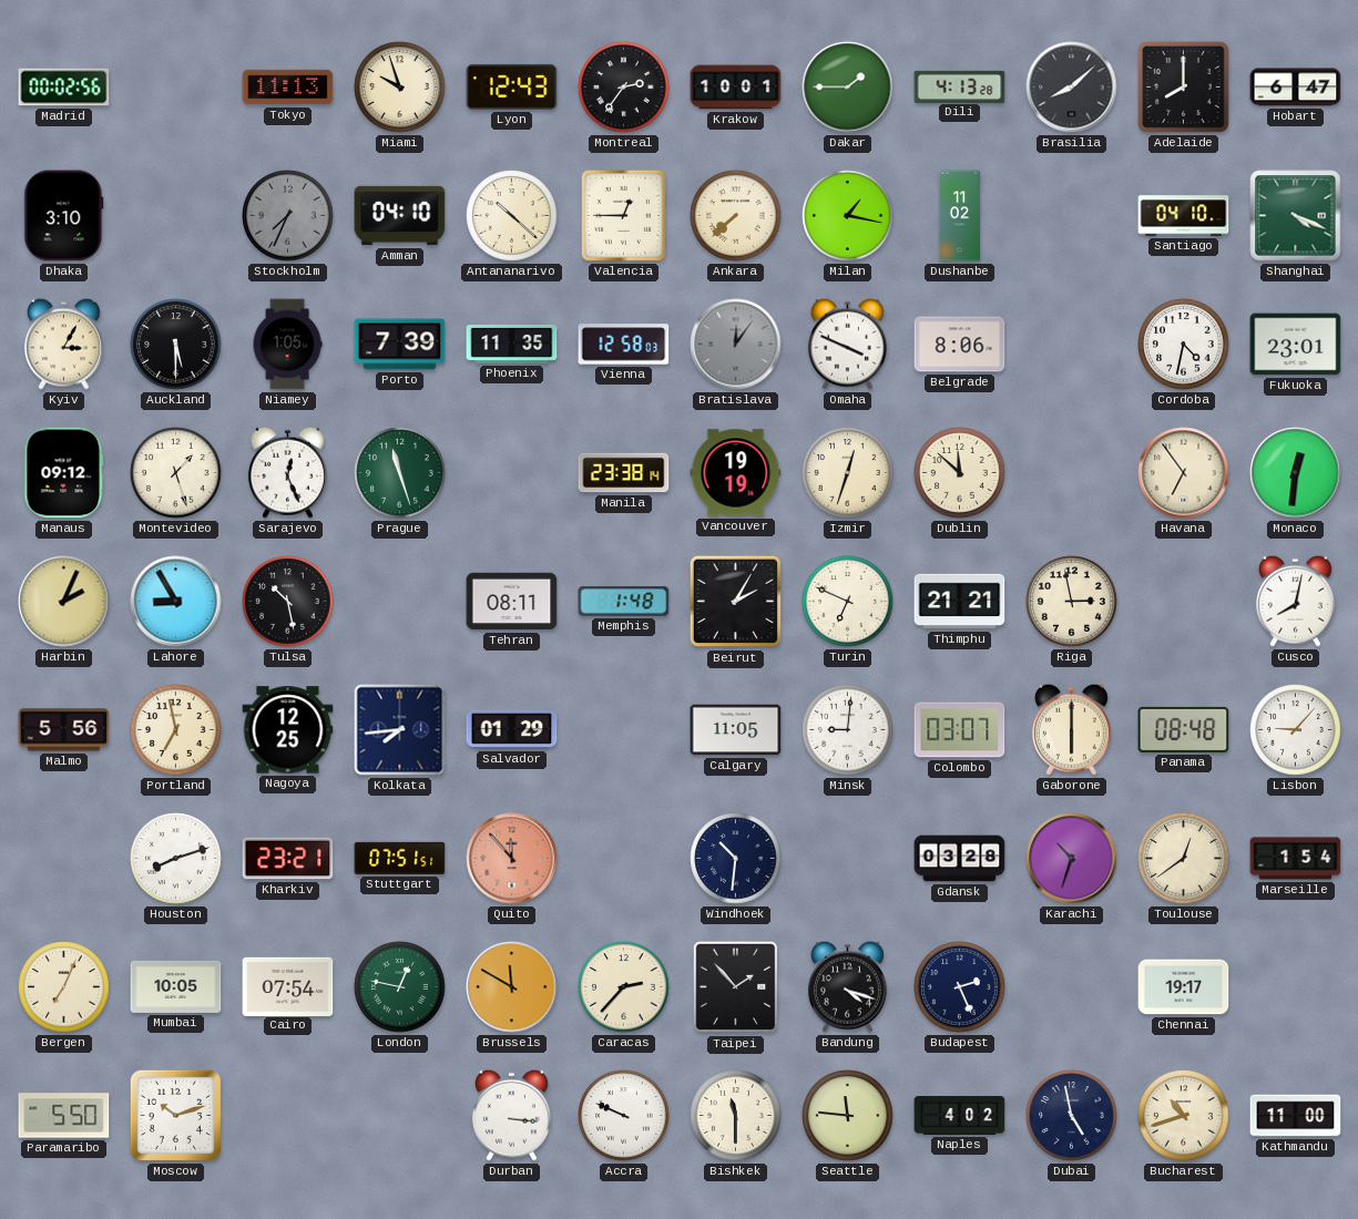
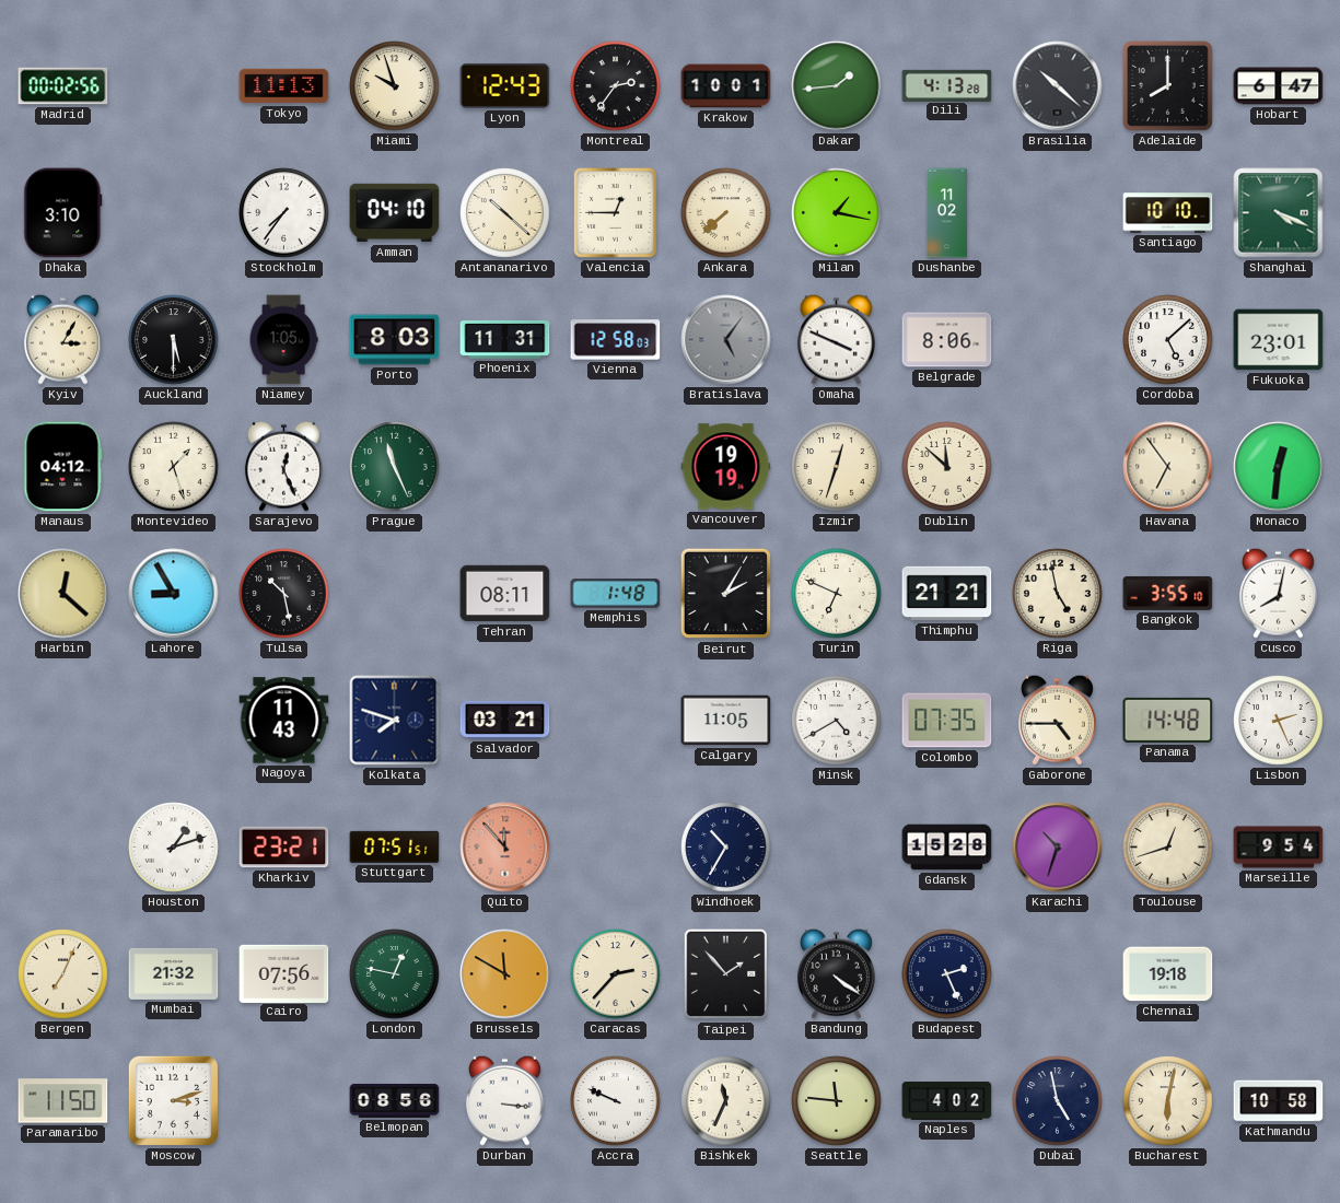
Dakar: 1:45 -> 1:44 (837, 86)
Brasilia: 8:08 -> 10:22 (1058, 86)
Stockholm: 7:34 -> 7:36 (284, 213)
Stockholm dial: grey -> white (284, 213)
Santiago: 04:10 -> 10:10 (1168, 213)
Porto: 7:39 -> 8:03 (395, 340)
Phoenix: 11:35 -> 11:31 (505, 340)
Bratislava: 12:06 -> 5:06 (726, 340)
Cordoba: 4:32 -> 5:08 (1168, 340)
Manaus: 09:12 -> 04:12 (63, 467)
Prague: 11:27 -> 11:26 (395, 467)
Manila: 23:38 -> none (624, 473)
Harbin: 2:04 -> 12:22 (63, 594)
Riga: 2:58 -> 4:58 (1058, 594)
Bangkok: none -> 3:55 (1168, 593)
Malmo: 5:56 -> none (64, 730)
Portland: 6:58 -> none (176, 730)
Nagoya: 12:25 -> 11:43 (284, 721)
Kolkata: 7:44 -> 7:48 (395, 721)
Salvador: 01:29 -> 03:21 (505, 720)
Minsk: 9:01 -> 4:40 (837, 721)
Colombo: 03:07 -> 07:35 (947, 721)
Gaborone: 6:00 -> 4:45 (1057, 720)
Panama: 08:48 -> 14:48 (1168, 720)
Lisbon: 9:07 -> 2:26 (1279, 721)
Houston: 8:12 -> 1:12 (174, 848)
Windhoek: 10:31 -> 10:35 (726, 848)
Gdansk: 03:28 -> 15:28 (947, 848)
Toulouse: 12:39 -> 12:42 (1168, 848)
Marseille: 1:54 -> 9:54 (1279, 848)
Mumbai: 10:05 -> 21:32 (174, 973)
Cairo: 07:54 -> 07:56 (284, 973)
Bandung: 4:18 -> 4:21 (836, 973)
Chennai: 19:17 -> 19:18 (1168, 974)
Paramaribo: 5:50 -> 11:50 (63, 1101)
Moscow: 10:12 -> 3:12 (173, 1100)
Belmopan: none -> 08:56 (395, 1100)
Bishkek: 11:30 -> 11:34 (726, 1101)
Bucharest: 10:42 -> 6:02 (1168, 1101)
Kathmandu: 11:00 -> 10:58 (1279, 1101)
